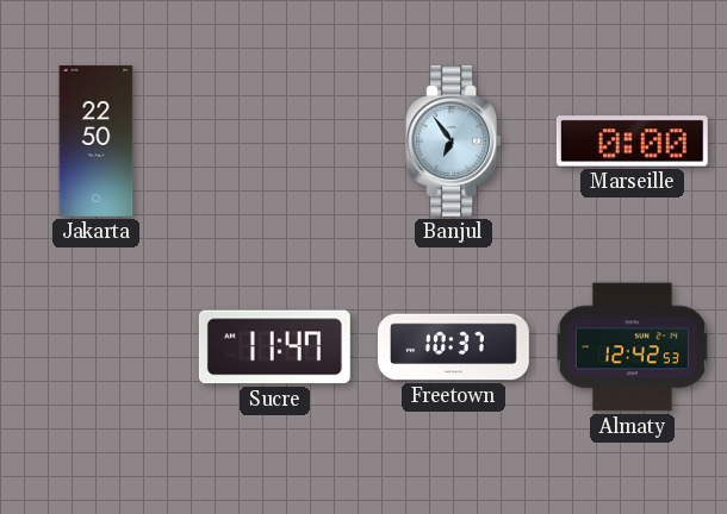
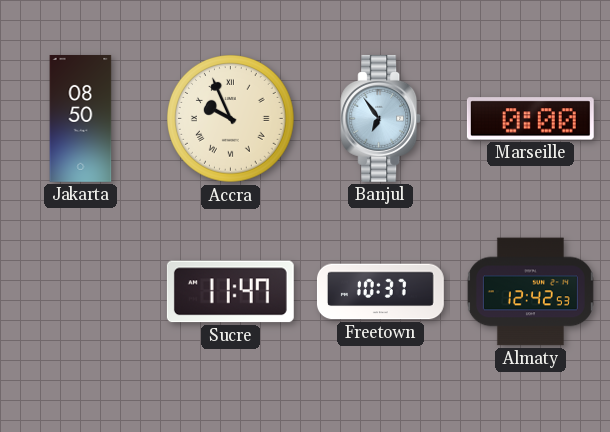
Jakarta: 22:50 -> 08:50 (81, 118)
Accra: none -> 9:56 (231, 119)
